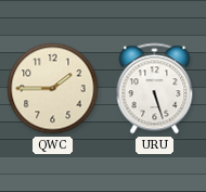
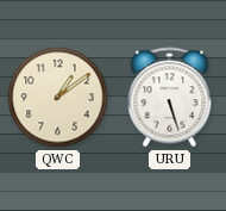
QWC: 1:45 -> 1:09 (58, 98)
